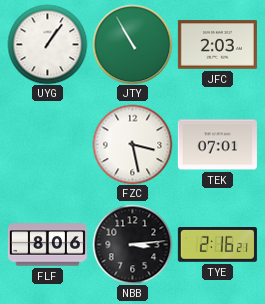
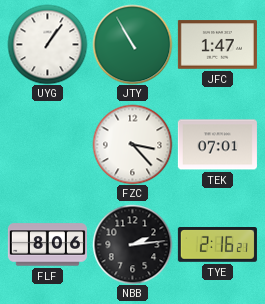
JFC: 2:03 -> 1:47 (217, 45)
FZC: 3:28 -> 3:23 (132, 144)
NBB: 3:14 -> 2:14 (132, 244)
